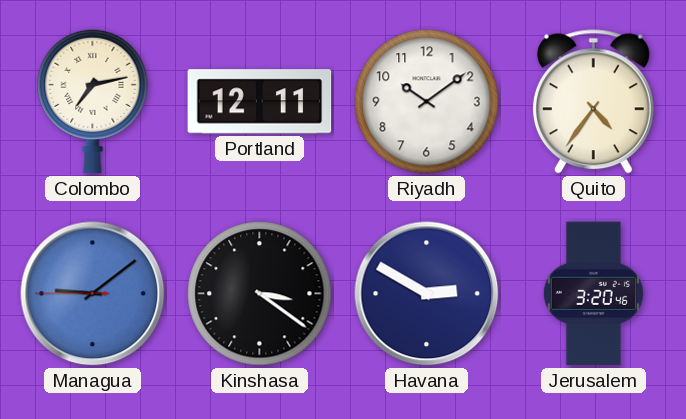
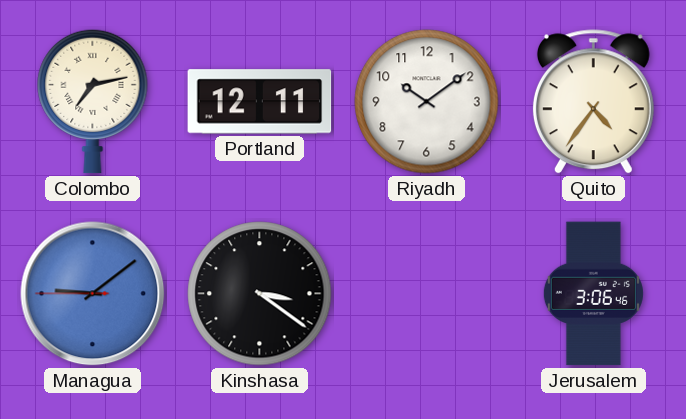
Havana: 2:50 -> none (427, 294)
Jerusalem: 3:20 -> 3:06 (593, 294)
